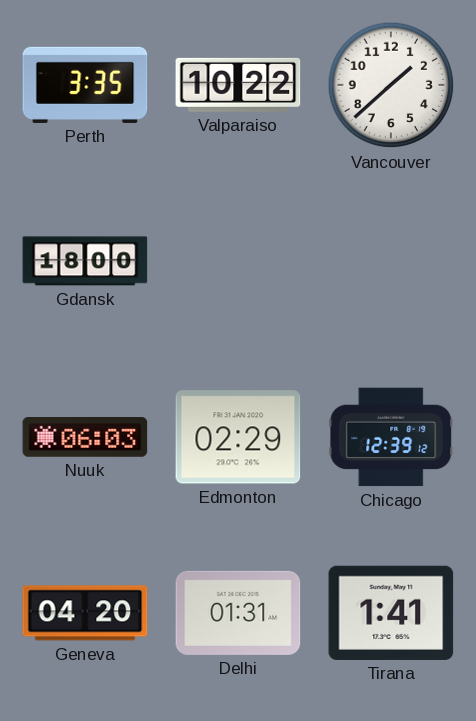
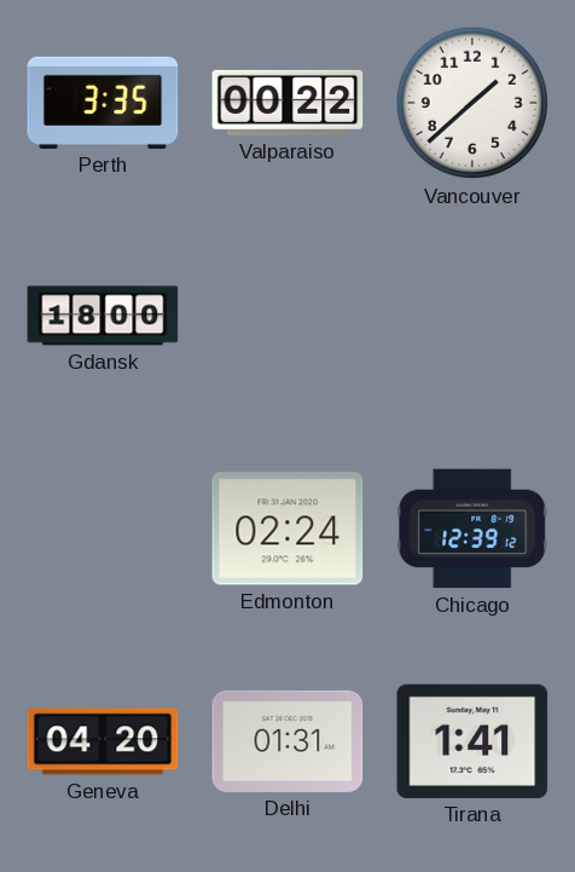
Valparaiso: 10:22 -> 00:22 (287, 103)
Nuuk: 06:03 -> none (85, 438)
Edmonton: 02:29 -> 02:24 (287, 529)
